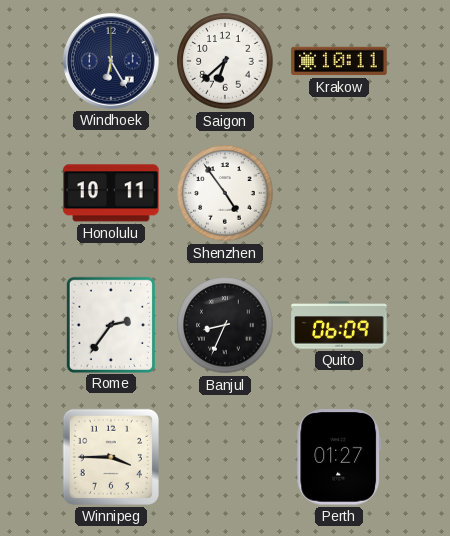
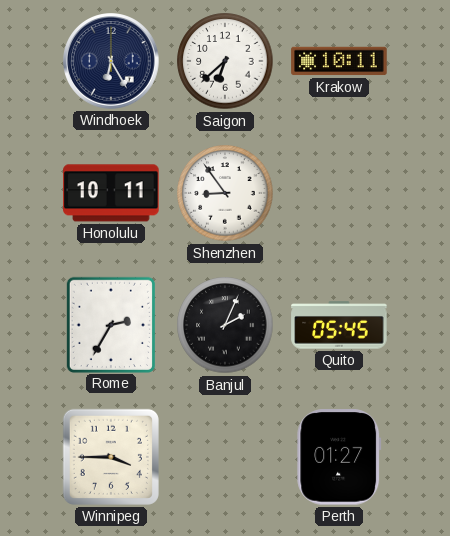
Shenzhen: 4:54 -> 8:54 (225, 193)
Rome: 2:36 -> 2:35 (111, 324)
Banjul: 8:34 -> 2:04 (225, 325)
Quito: 06:09 -> 05:45 (339, 325)
